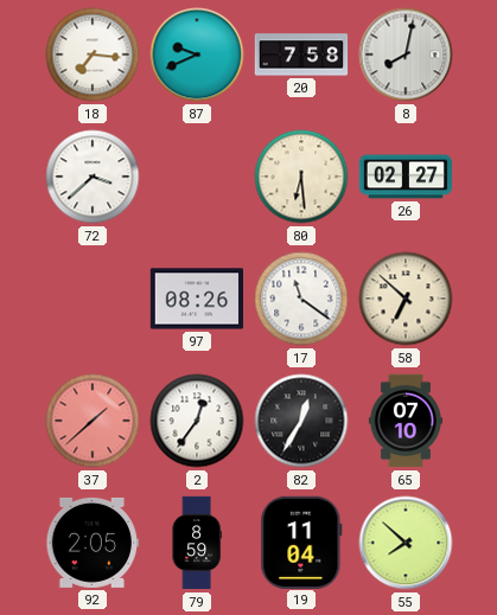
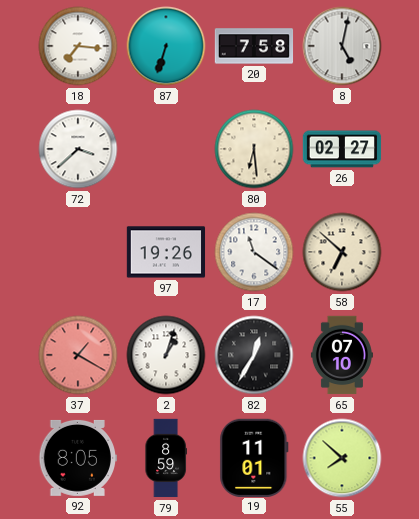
87: 9:41 -> 6:33 (166, 46)
8: 8:02 -> 5:02 (342, 46)
97: 08:26 -> 19:26 (166, 252)
37: 1:38 -> 1:20 (78, 355)
2: 12:36 -> 1:03 (166, 355)
92: 2:05 -> 8:05 (77, 458)
19: 11:04 -> 11:01 (254, 457)
